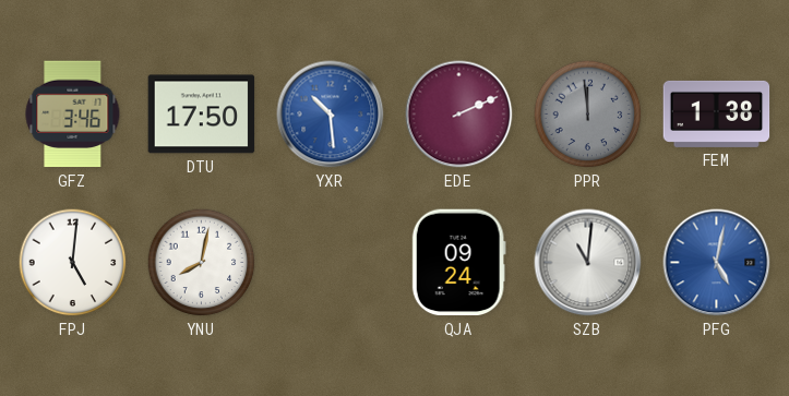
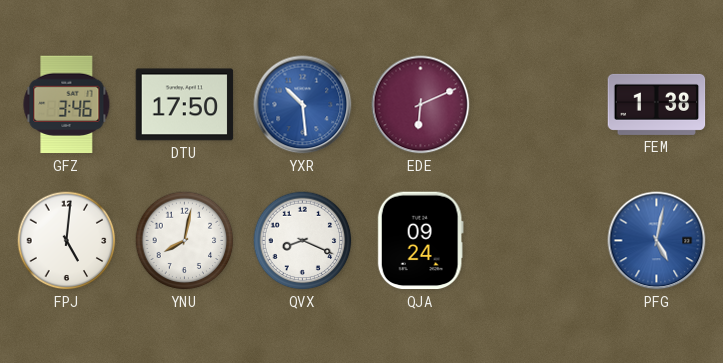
EDE: 2:11 -> 6:11 (421, 105)
PPR: 11:59 -> none (588, 115)
QVX: none -> 8:19 (303, 241)
SZB: 11:01 -> none (588, 263)
